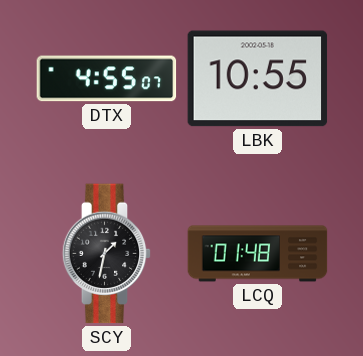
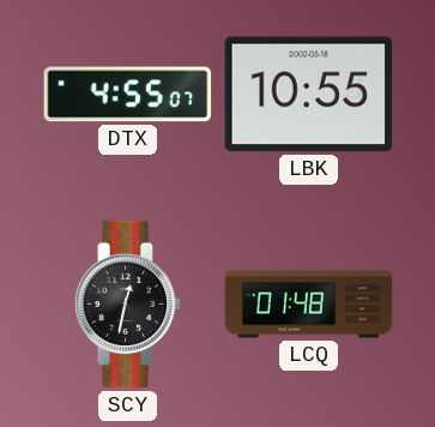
SCY: 1:32 -> 12:32 (128, 305)
